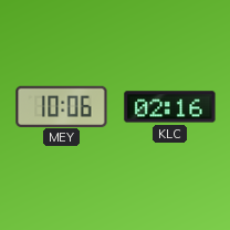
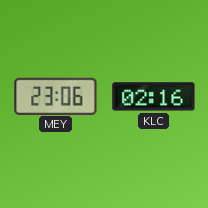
MEY: 10:06 -> 23:06 (56, 96)
